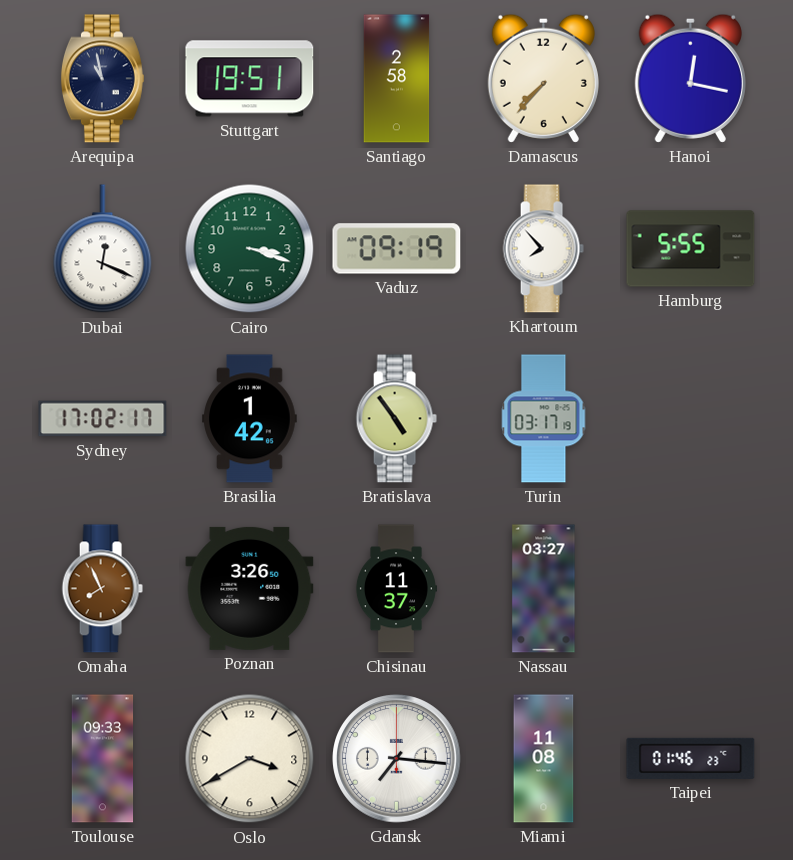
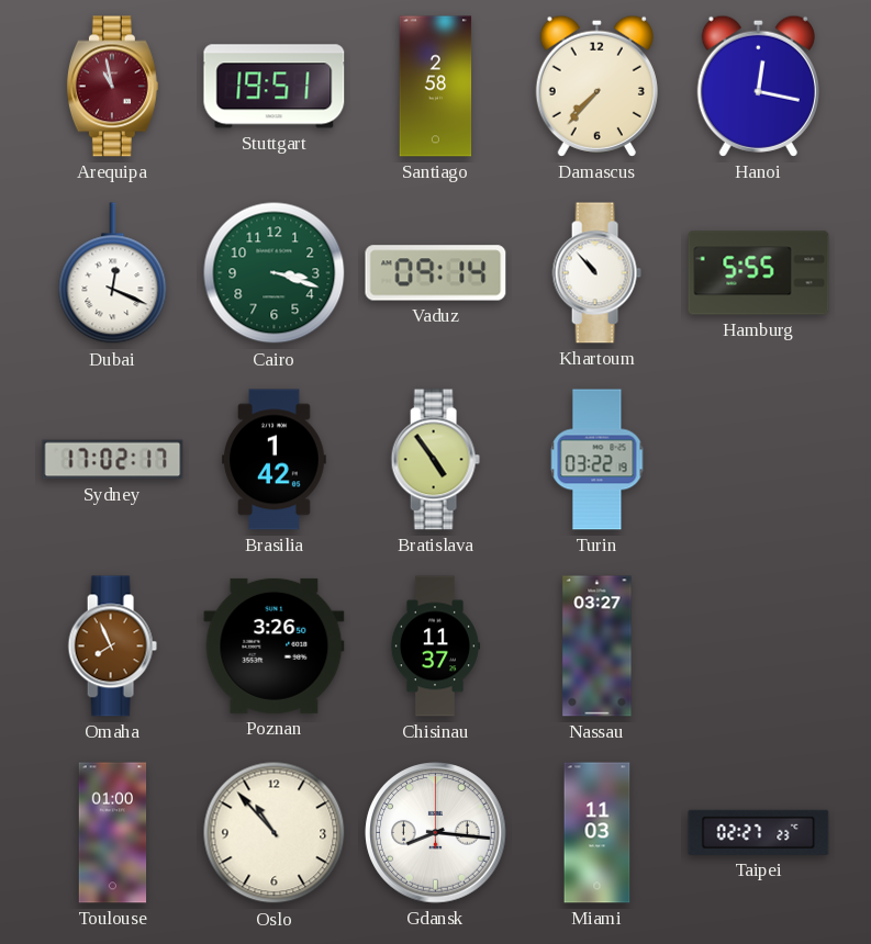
Arequipa dial: navy -> burgundy (112, 87)
Vaduz: 09:19 -> 09:14 (436, 273)
Khartoum: 7:53 -> 10:53 (596, 273)
Turin: 03:17 -> 03:22 (598, 460)
Toulouse: 09:33 -> 01:00 (113, 833)
Oslo: 3:40 -> 10:53 (275, 833)
Gdansk: 7:16 -> 8:16 (436, 833)
Miami: 11:08 -> 11:03 (598, 833)
Taipei: 01:46 -> 02:27 (759, 832)
